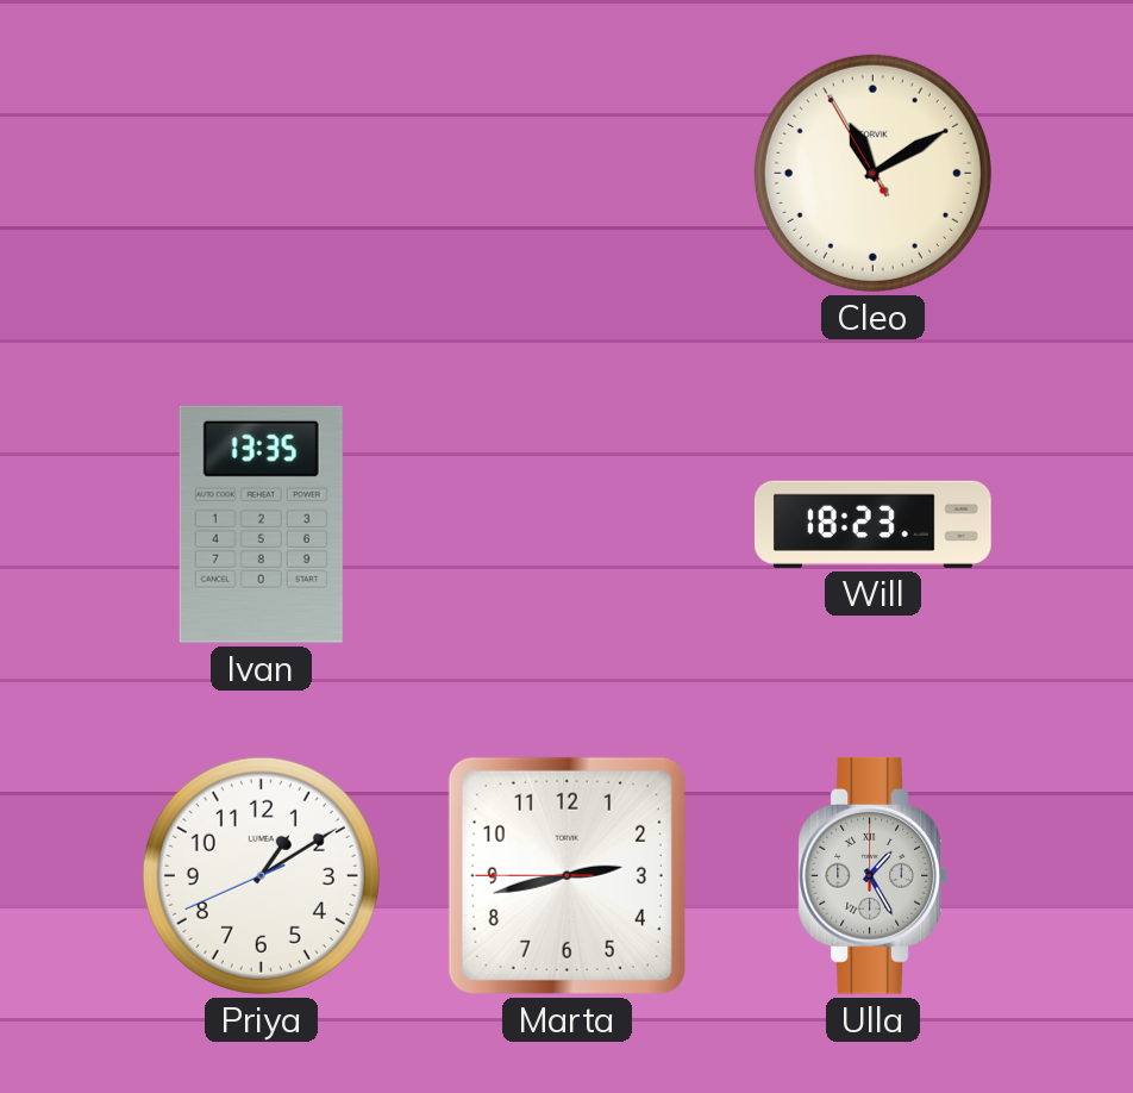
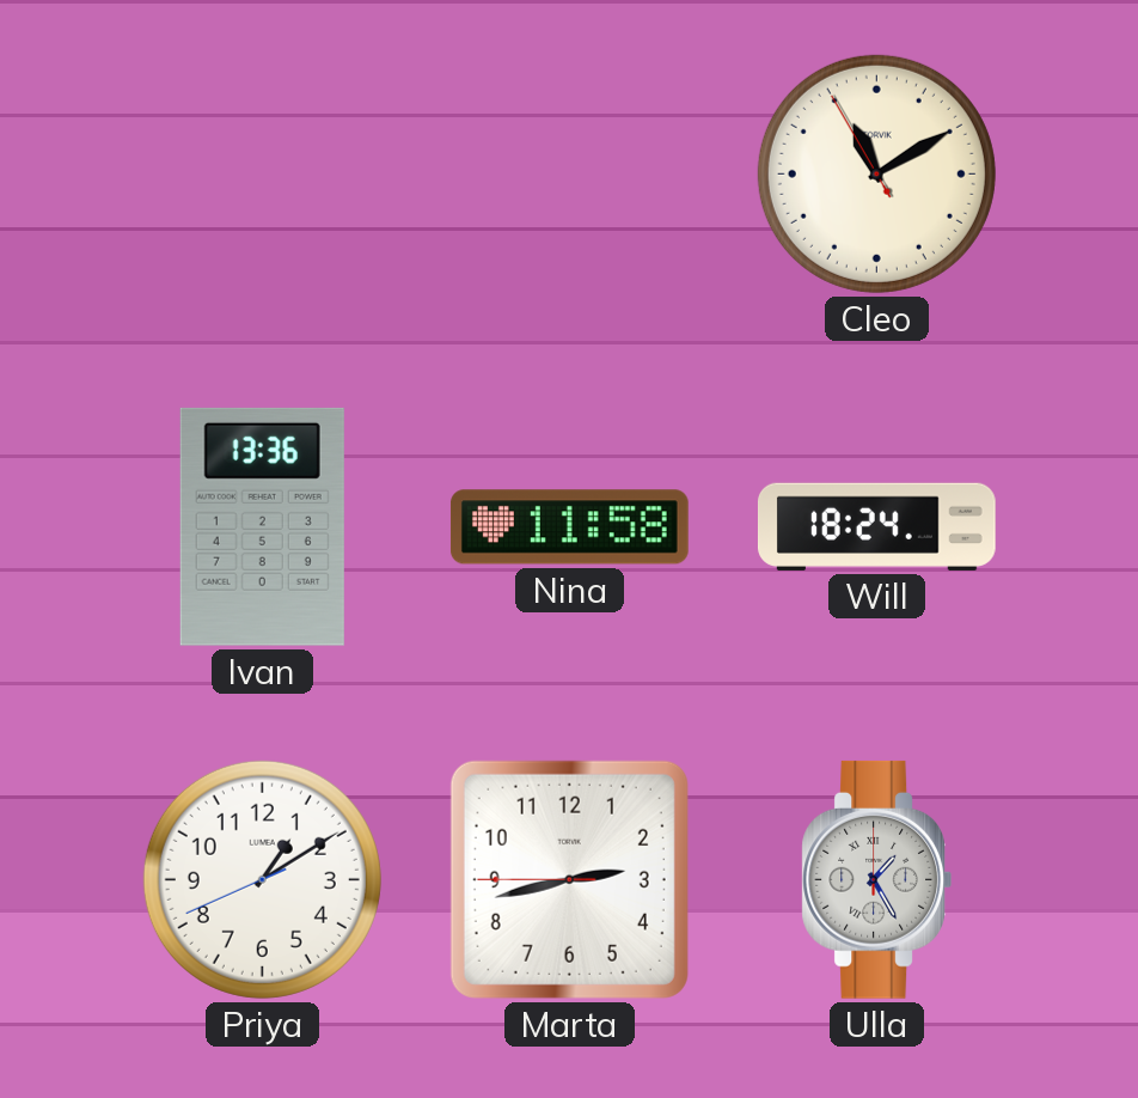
Ivan: 13:35 -> 13:36 (262, 526)
Nina: none -> 11:58 (569, 527)
Will: 18:23 -> 18:24 (876, 526)
